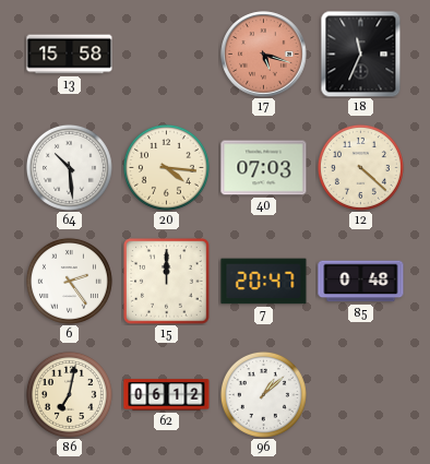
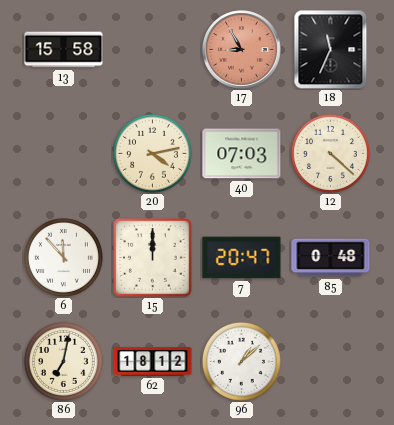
17: 5:18 -> 8:55 (242, 50)
64: 10:29 -> none (69, 167)
20: 4:16 -> 4:13 (152, 153)
6: 2:24 -> 11:53 (63, 257)
62: 06:12 -> 18:12 (153, 362)
